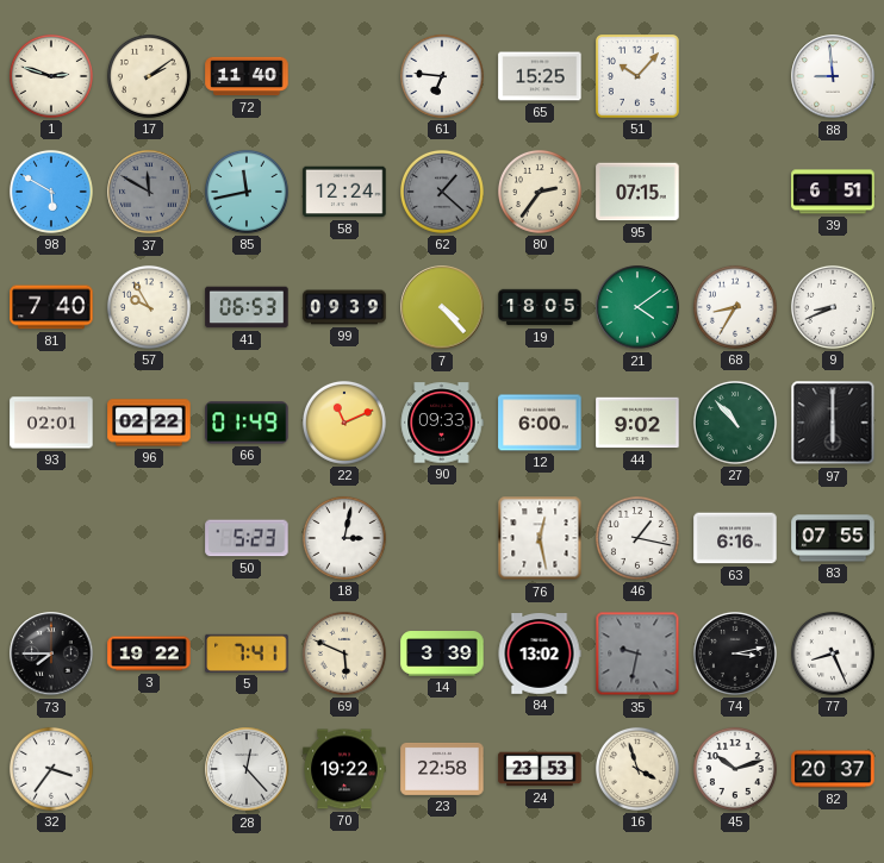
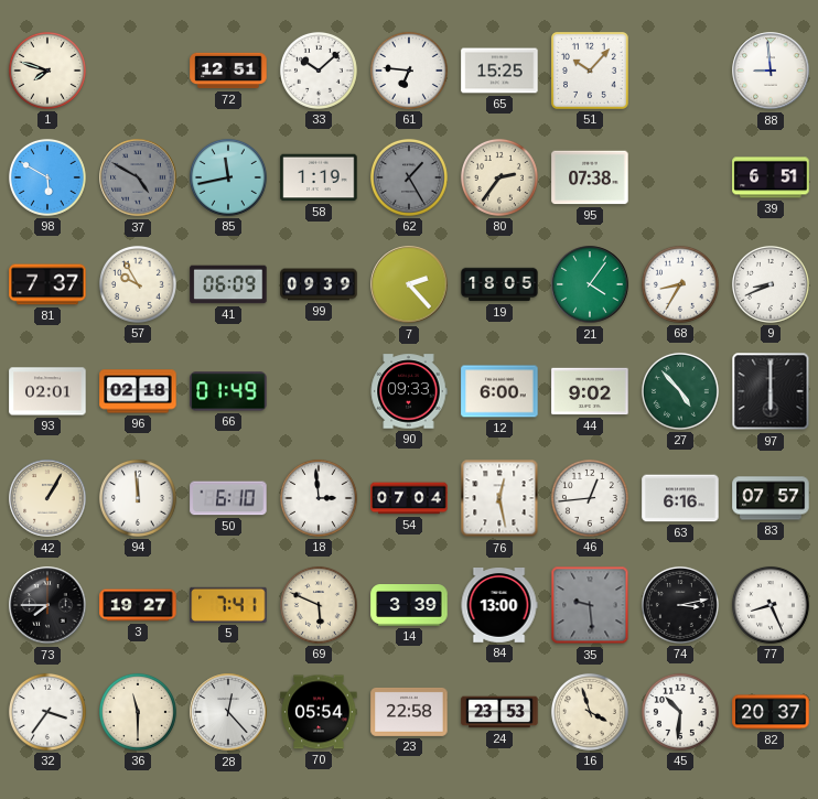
1: 2:48 -> 7:48 (47, 71)
17: 2:09 -> none (149, 76)
72: 11:40 -> 12:51 (228, 71)
33: none -> 10:08 (319, 71)
37: 11:50 -> 4:50 (138, 177)
58: 12:24 -> 1:19 (319, 177)
62: 1:22 -> 1:25 (409, 177)
95: 07:15 -> 07:38 (590, 177)
81: 7:40 -> 7:37 (47, 284)
41: 06:53 -> 06:09 (228, 284)
7: 4:23 -> 2:23 (409, 284)
21: 4:09 -> 4:06 (590, 284)
96: 02:22 -> 02:18 (138, 391)
22: 11:11 -> none (344, 423)
27: 10:53 -> 4:53 (680, 391)
42: none -> 1:05 (47, 498)
94: none -> 11:59 (138, 498)
50: 5:23 -> 6:10 (228, 498)
18: 3:02 -> 2:59 (319, 498)
54: none -> 07:04 (409, 498)
46: 1:17 -> 12:44 (590, 498)
83: 07:55 -> 07:57 (771, 498)
3: 19:22 -> 19:27 (138, 605)
84: 13:02 -> 13:00 (499, 606)
35: 9:32 -> 9:29 (590, 605)
36: none -> 11:30 (138, 712)
70: 19:22 -> 05:54 (319, 712)
45: 10:12 -> 10:31 (680, 712)
